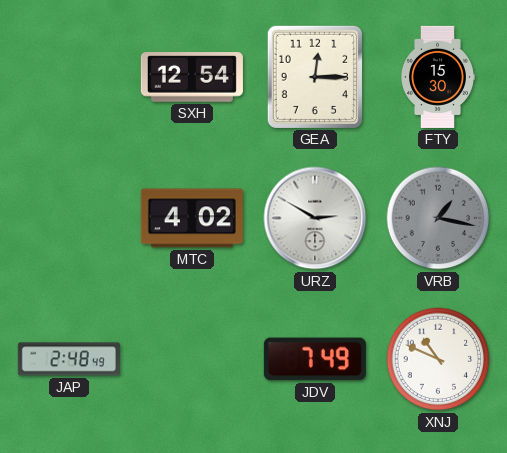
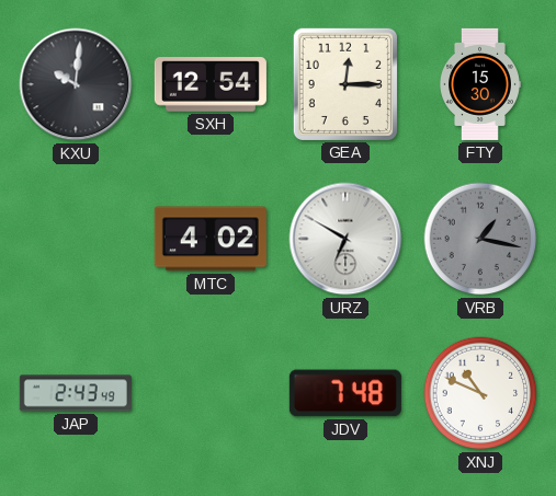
KXU: none -> 10:01 (76, 84)
URZ: 2:50 -> 6:50 (345, 239)
JAP: 2:48 -> 2:43 (76, 393)
JDV: 7:49 -> 7:48 (345, 393)
